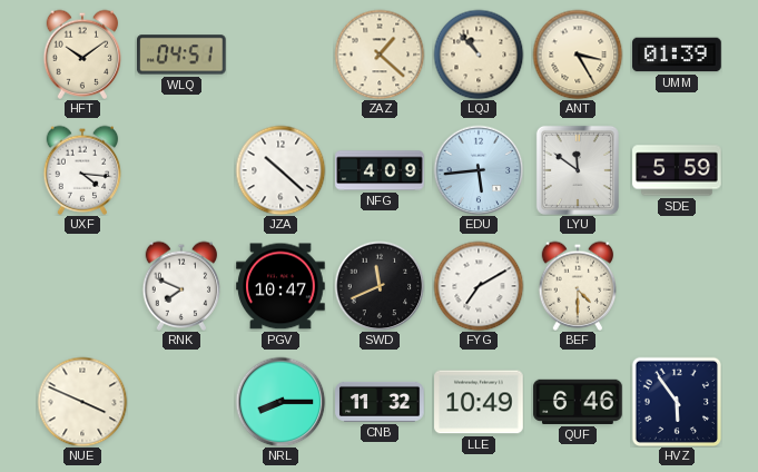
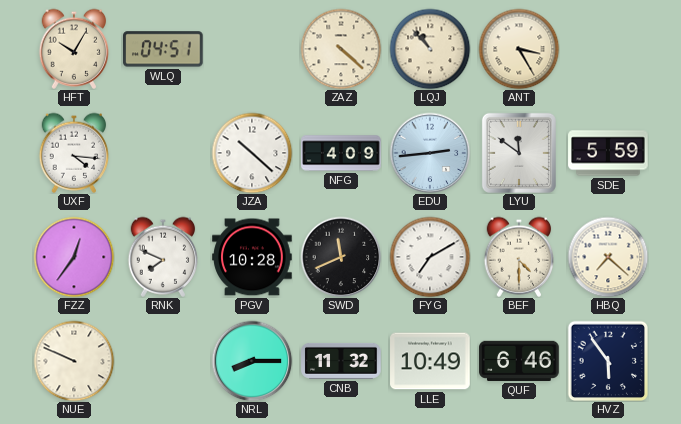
HFT: 10:09 -> 10:05 (74, 49)
ZAZ: 1:22 -> 4:22 (341, 49)
UMM: 01:39 -> none (677, 55)
EDU: 5:44 -> 2:44 (430, 153)
FZZ: none -> 12:36 (74, 257)
PGV: 10:47 -> 10:28 (252, 257)
HBQ: none -> 7:22 (608, 257)
NUE: 3:49 -> 9:49 (74, 361)
